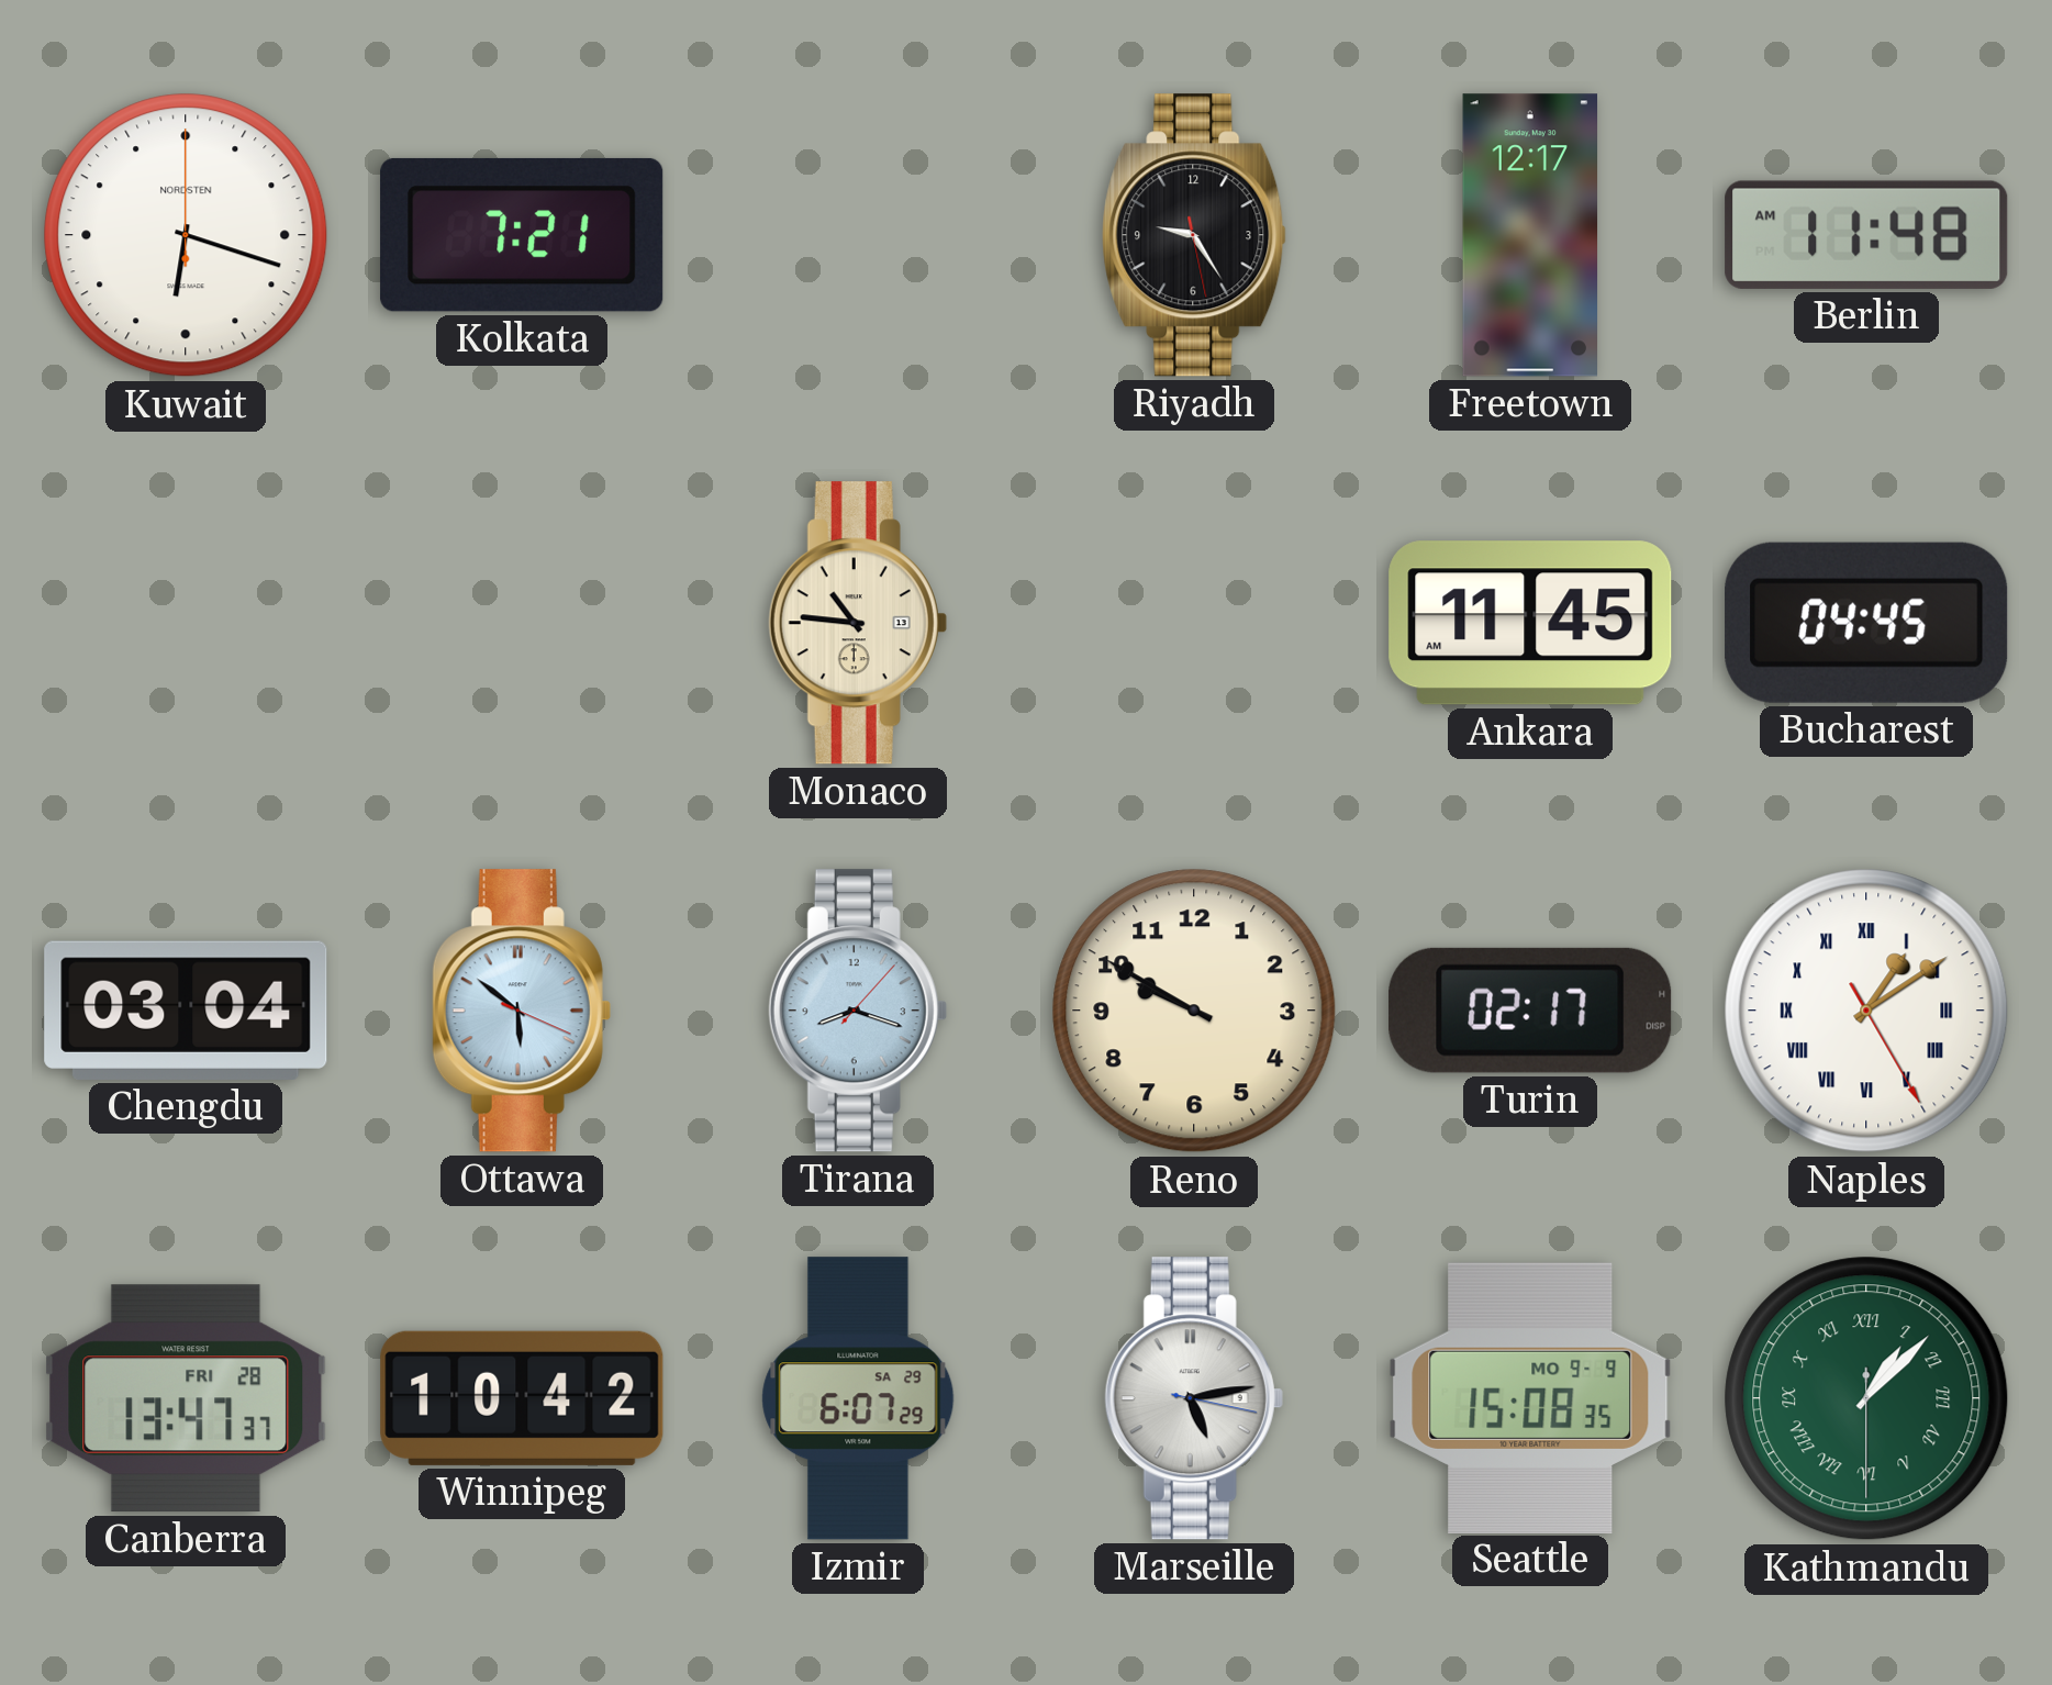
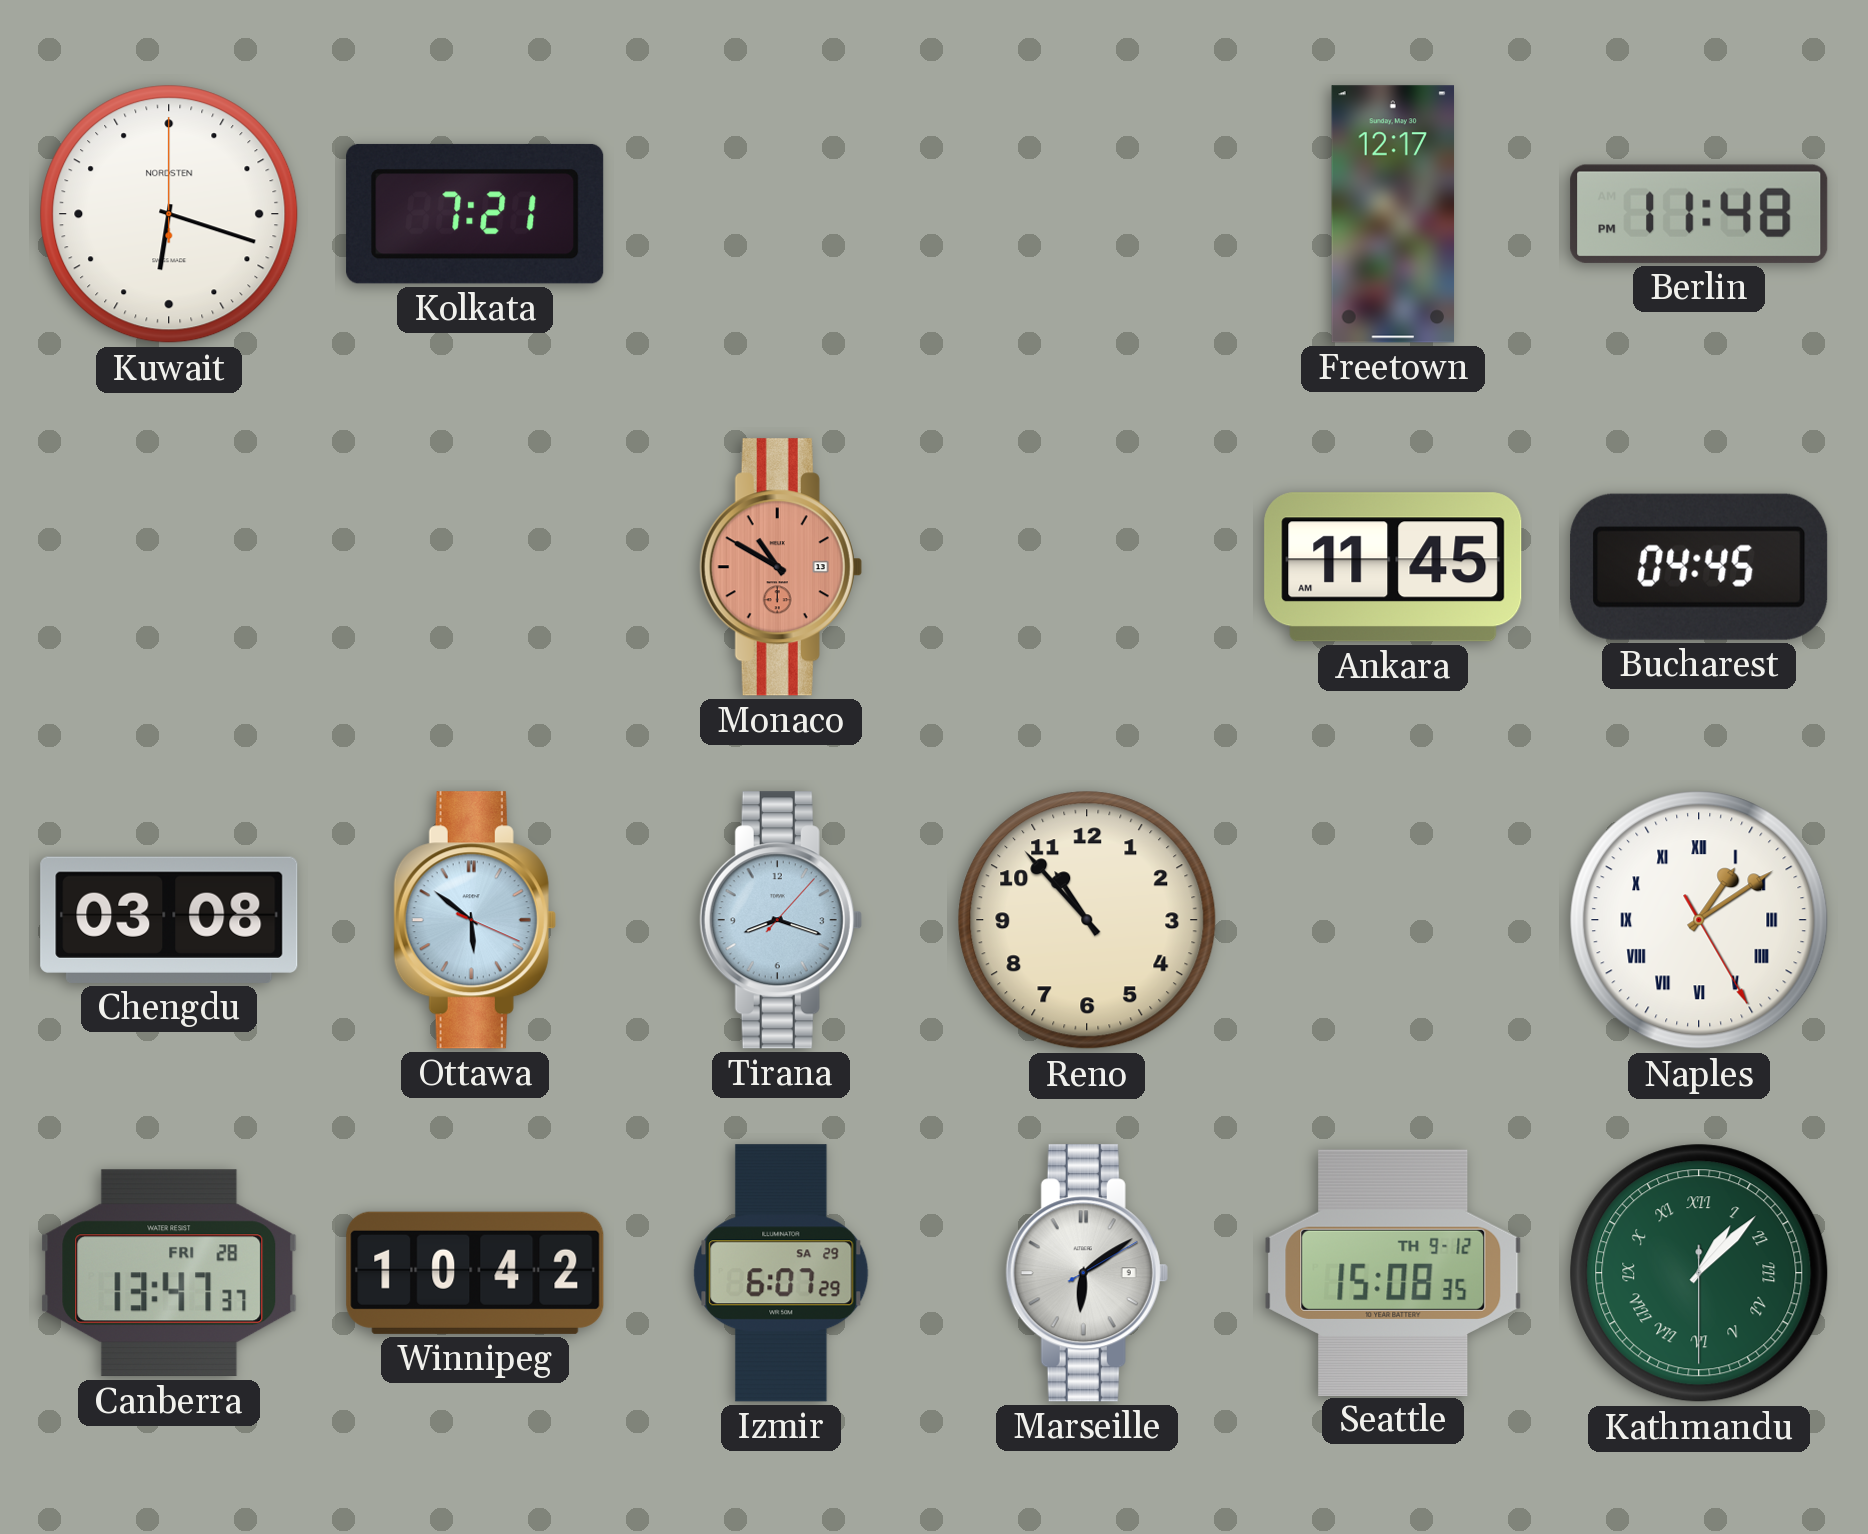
Riyadh: 9:24 -> none (1194, 235)
Berlin: 11:48 AM -> 11:48 PM (1699, 214)
Monaco: 10:46 -> 10:50 (781, 567)
Monaco dial: cream -> salmon (781, 567)
Chengdu: 03:04 -> 03:08 (169, 920)
Reno: 9:50 -> 10:53 (1087, 920)
Turin: 02:17 -> none (1530, 1011)
Marseille: 5:13 -> 6:09 (1087, 1273)
Seattle date: MO 9-9 -> TH 9-12 (1393, 1272)
